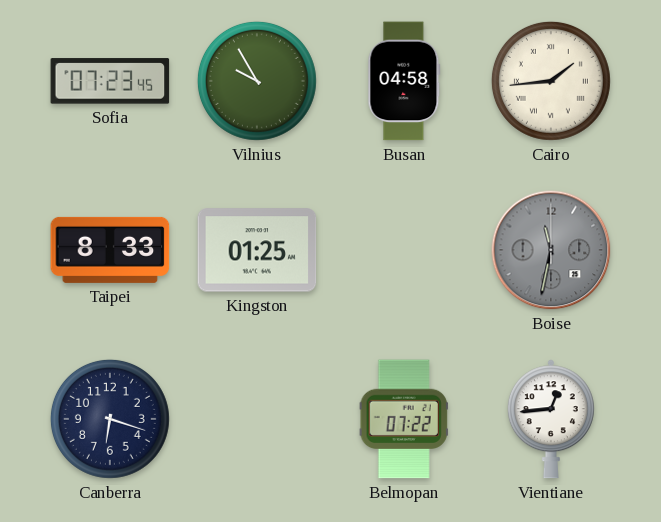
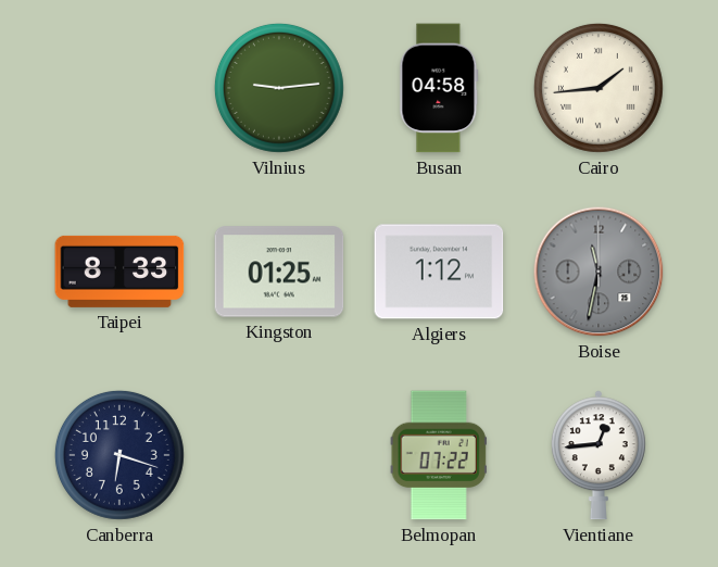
Sofia: 07:23 -> none (110, 81)
Vilnius: 9:55 -> 9:14 (279, 88)
Algiers: none -> 1:12 (439, 272)
